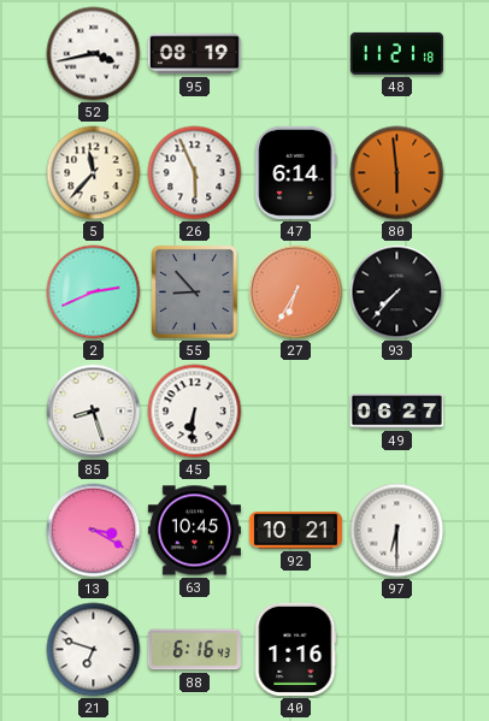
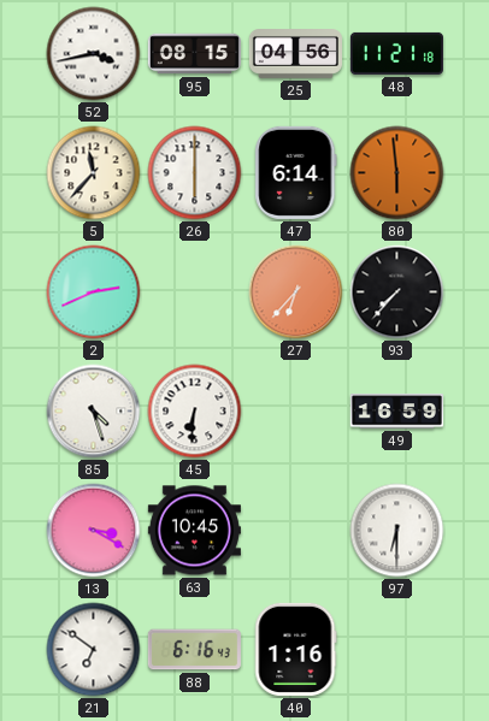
95: 08:19 -> 08:15 (194, 54)
25: none -> 04:56 (295, 54)
26: 5:56 -> 6:00 (195, 173)
55: 8:53 -> none (194, 291)
27: 6:35 -> 6:37 (296, 292)
85: 8:27 -> 4:27 (94, 412)
49: 06:27 -> 16:59 (396, 412)
92: 10:21 -> none (295, 531)
21: 6:48 -> 6:51 (94, 650)
